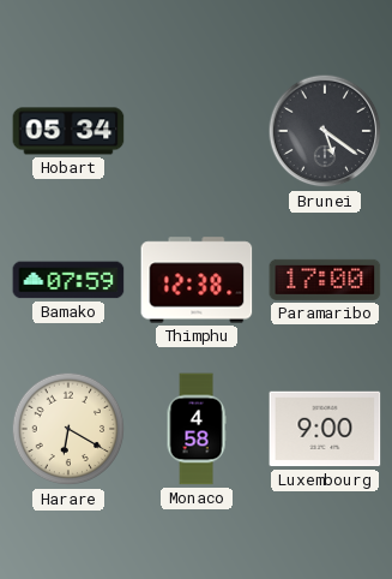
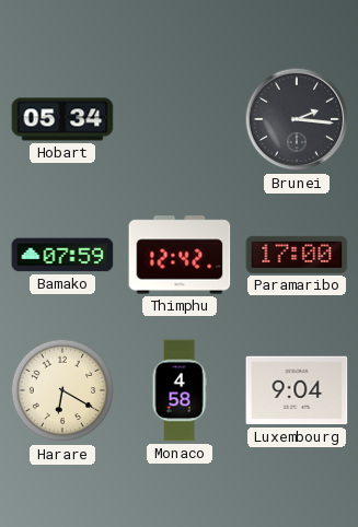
Brunei: 5:21 -> 2:16 (297, 119)
Thimphu: 12:38 -> 12:42 (180, 255)
Luxembourg: 9:00 -> 9:04 (297, 390)
